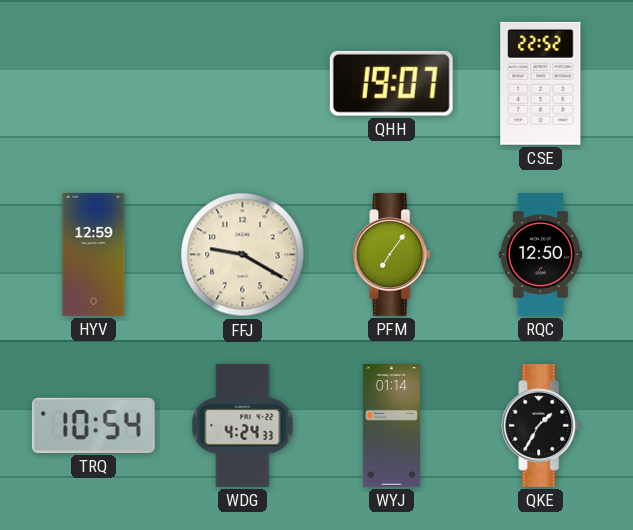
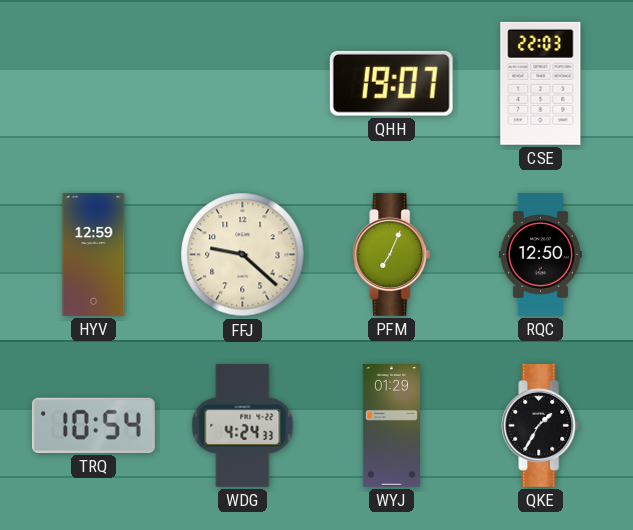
CSE: 22:52 -> 22:03 (541, 83)
FFJ: 9:20 -> 9:22 (243, 255)
PFM: 7:06 -> 7:04 (392, 254)
WYJ: 01:14 -> 01:29 (391, 426)
